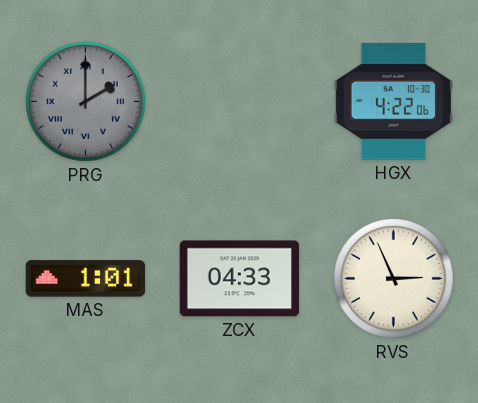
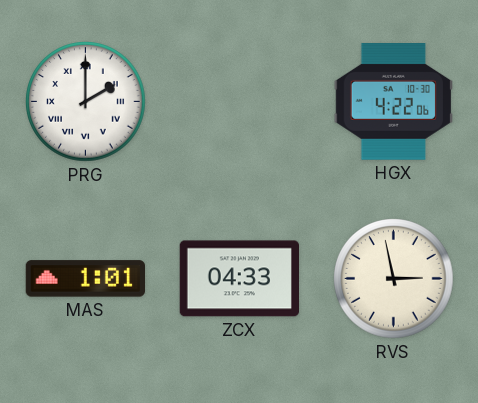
PRG dial: grey -> white (86, 102)
RVS: 2:56 -> 2:58 (394, 279)
